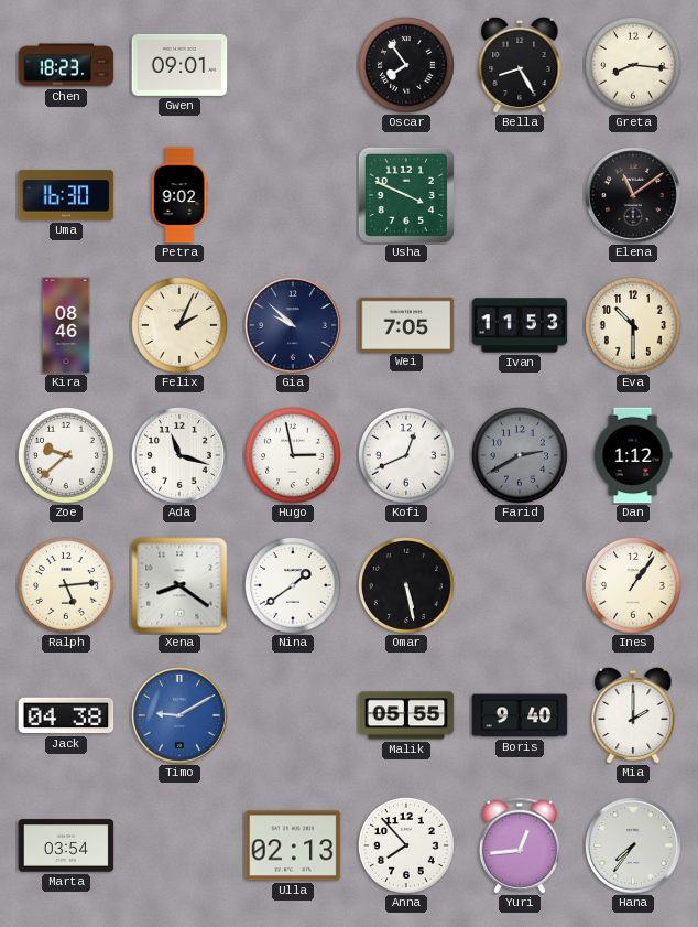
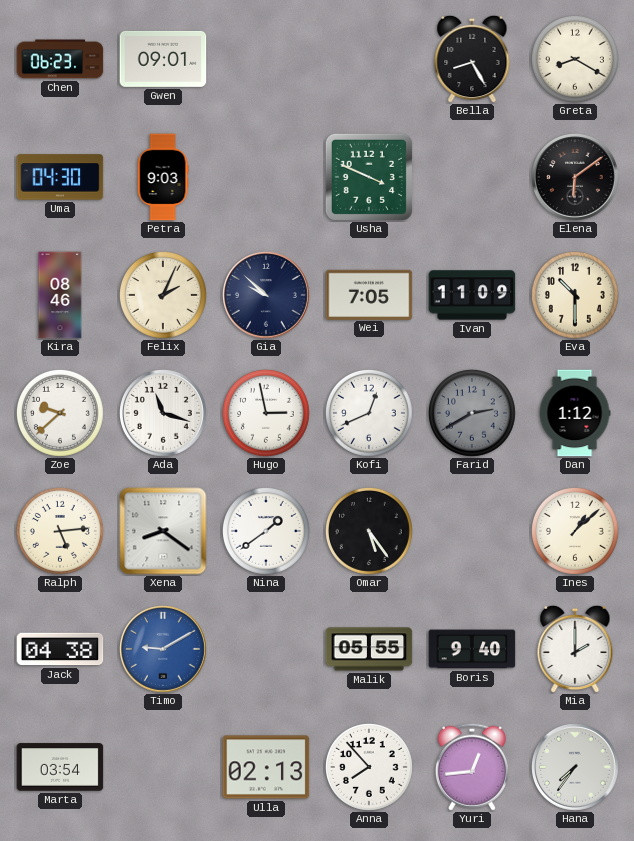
Chen: 18:23 -> 06:23 (60, 59)
Oscar: 7:54 -> none (406, 65)
Greta: 8:16 -> 8:20 (575, 59)
Uma: 16:30 -> 04:30 (60, 177)
Petra: 9:02 -> 9:03 (163, 177)
Elena: 11:09 -> 6:09 (576, 178)
Ivan: 11:53 -> 11:09 (472, 295)
Omar: 5:28 -> 5:24 (369, 531)
Ines: 1:06 -> 1:08 (575, 531)
